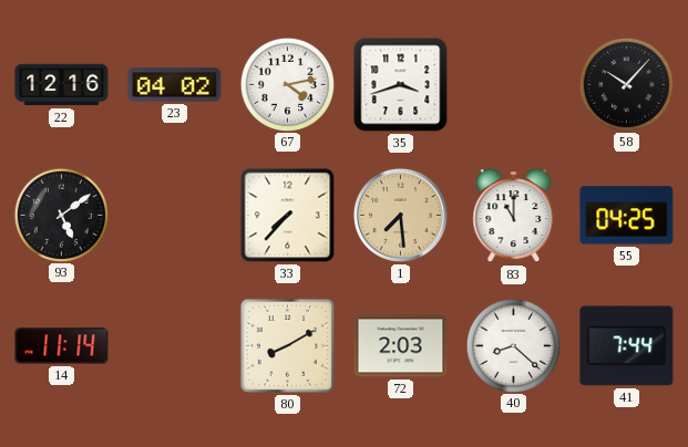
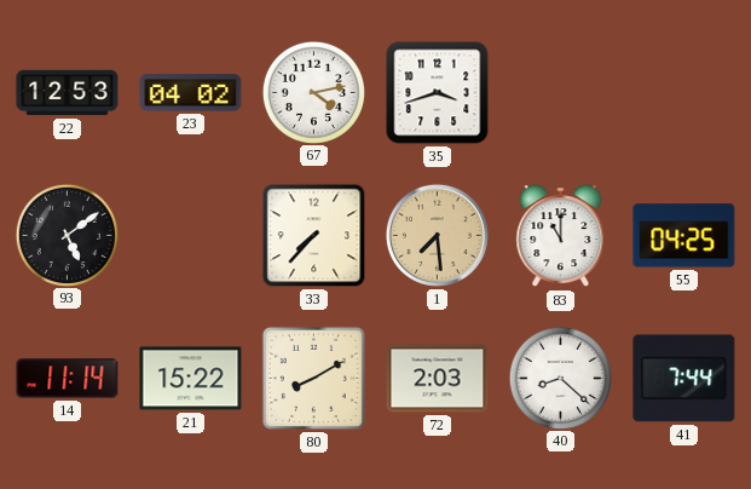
22: 12:16 -> 12:53 (68, 93)
58: 10:07 -> none (626, 84)
21: none -> 15:22 (191, 379)
